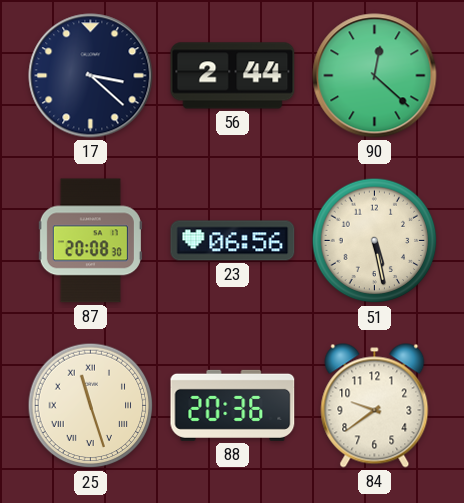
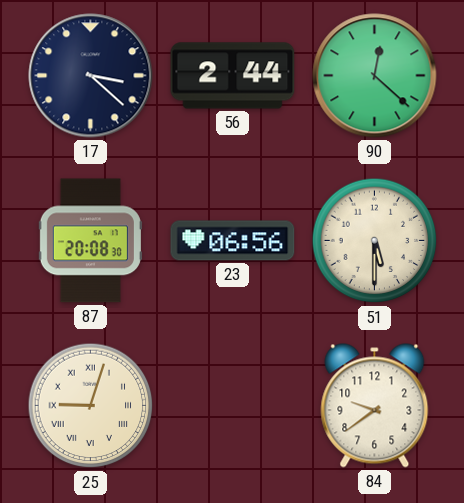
51: 5:28 -> 5:30 (375, 241)
25: 11:27 -> 9:03 (91, 406)
88: 20:36 -> none (233, 405)
